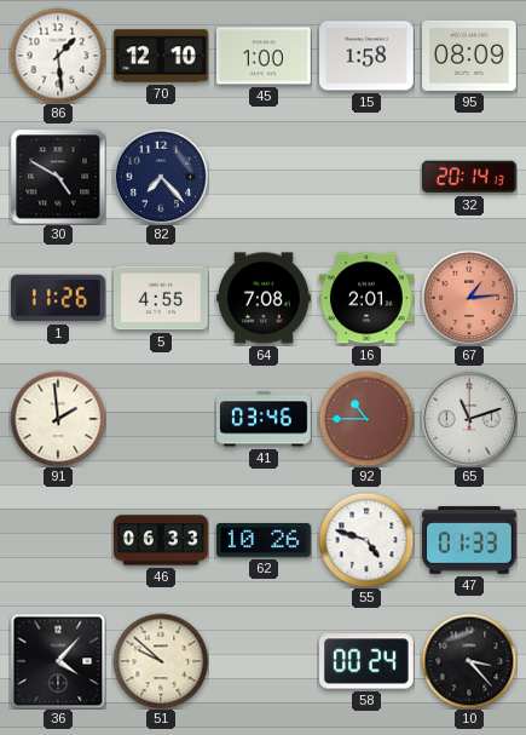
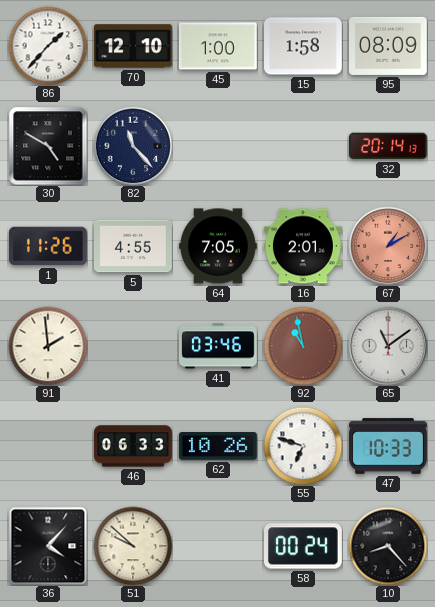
86: 1:29 -> 1:37 (48, 46)
82: 7:23 -> 11:23 (133, 146)
64: 7:08 -> 7:05 (219, 246)
67: 1:14 -> 1:10 (388, 246)
92: 10:45 -> 10:58 (303, 346)
65: 11:12 -> 11:09 (388, 346)
55: 4:48 -> 6:48 (303, 446)
47: 01:33 -> 10:33 (389, 446)
10: 3:23 -> 8:23 (388, 546)
